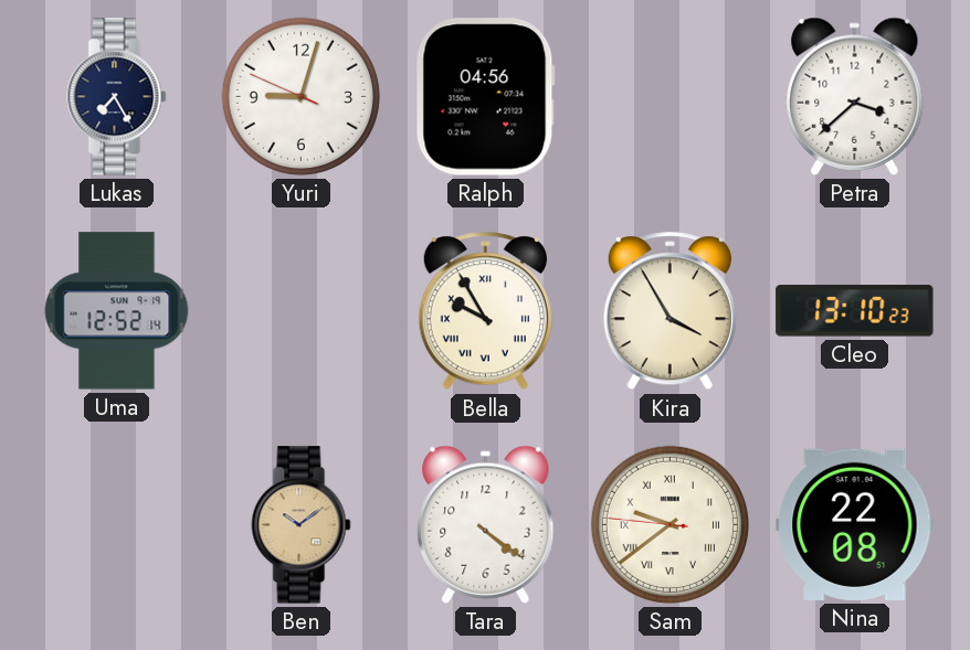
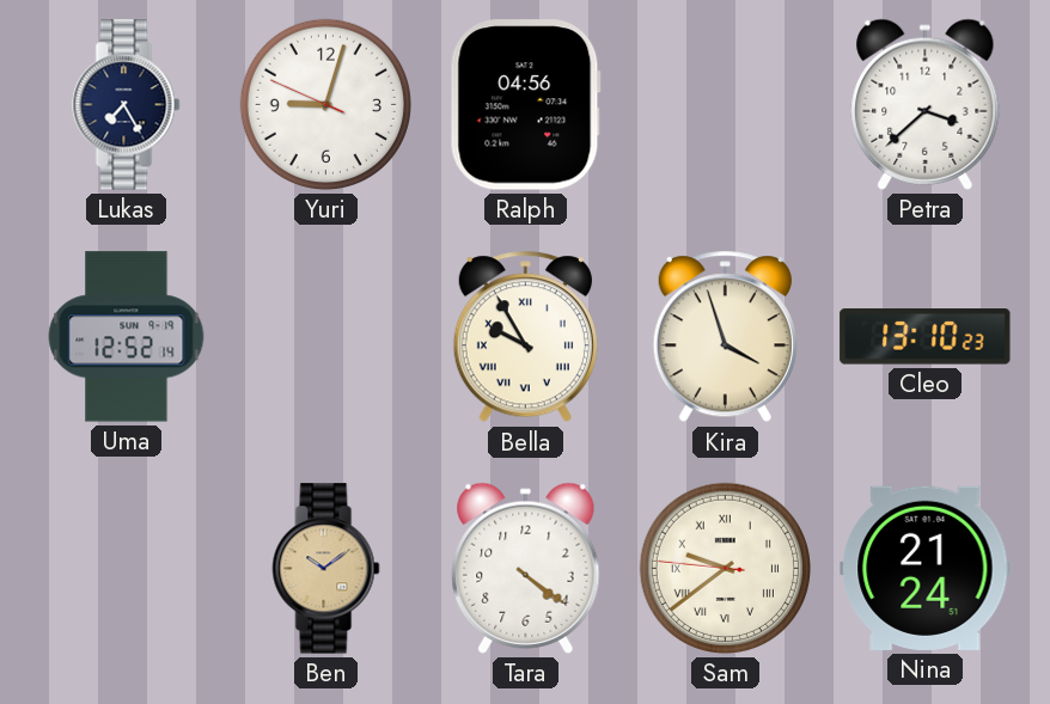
Kira: 3:55 -> 3:57 (725, 337)
Nina: 22:08 -> 21:24 (926, 568)
